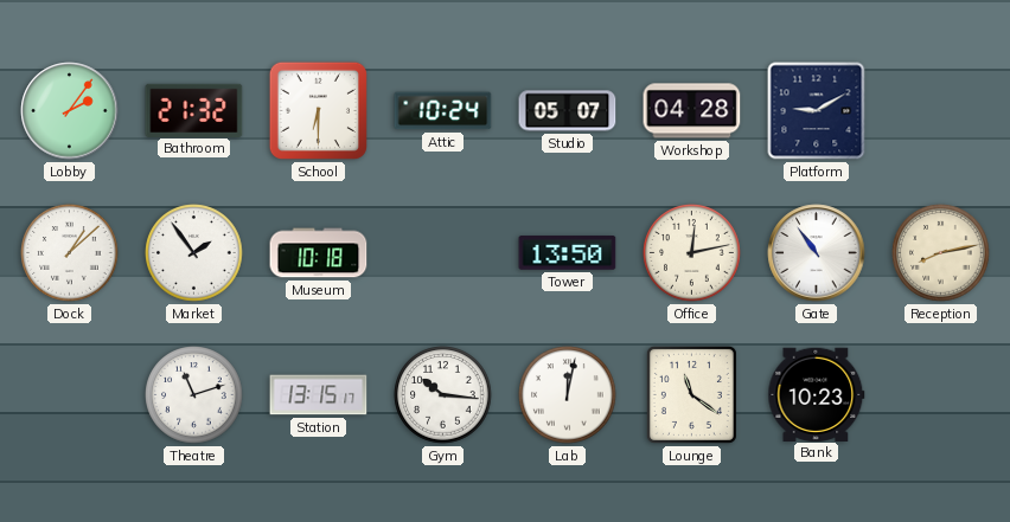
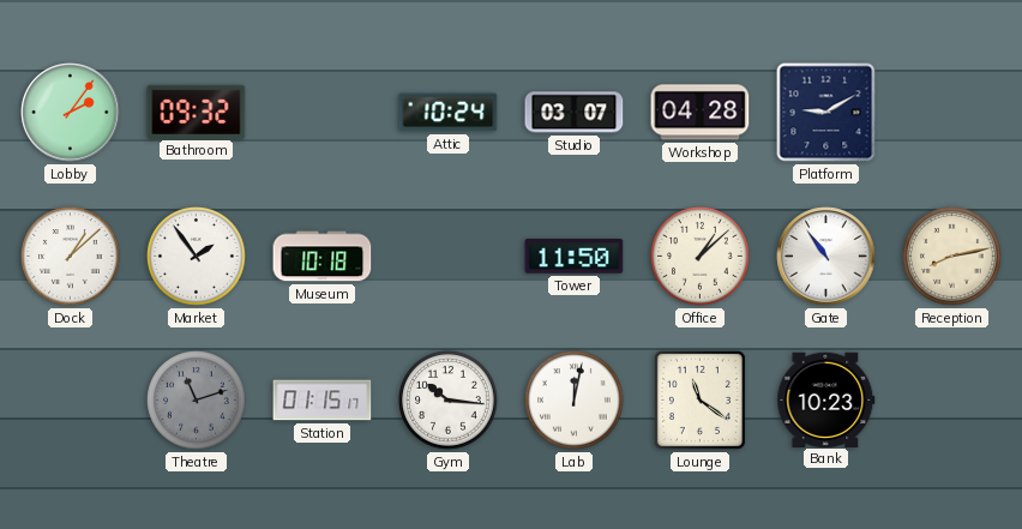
Bathroom: 21:32 -> 09:32 (197, 112)
School: 6:30 -> none (318, 110)
Studio: 05:07 -> 03:07 (575, 113)
Tower: 13:50 -> 11:50 (575, 257)
Office: 12:13 -> 1:08 (701, 257)
Theatre dial: white -> grey (197, 401)
Station: 13:15 -> 01:15 (323, 401)
